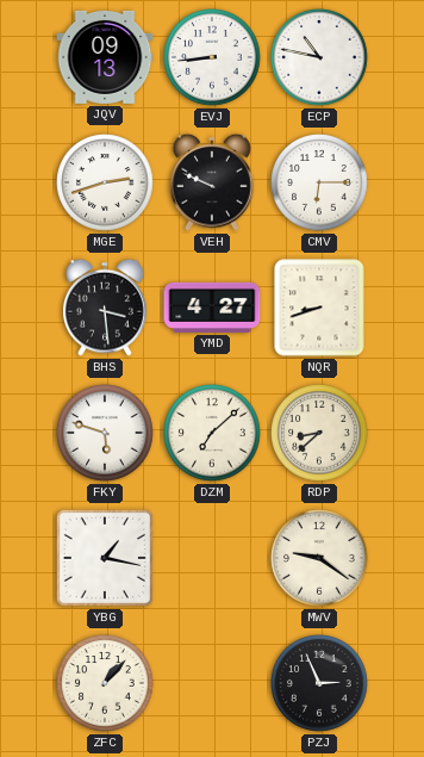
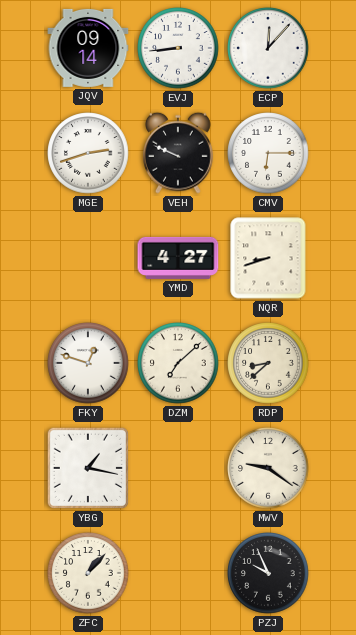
JQV: 09:13 -> 09:14 (88, 48)
ECP: 10:47 -> 12:07 (268, 48)
BHS: 3:29 -> none (106, 308)
FKY: 5:48 -> 12:48 (88, 363)
PZJ: 2:56 -> 9:56 (268, 573)
